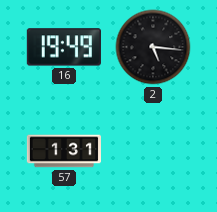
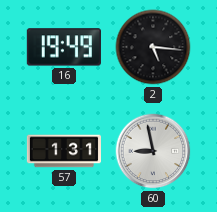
60: none -> 8:58 (153, 151)
